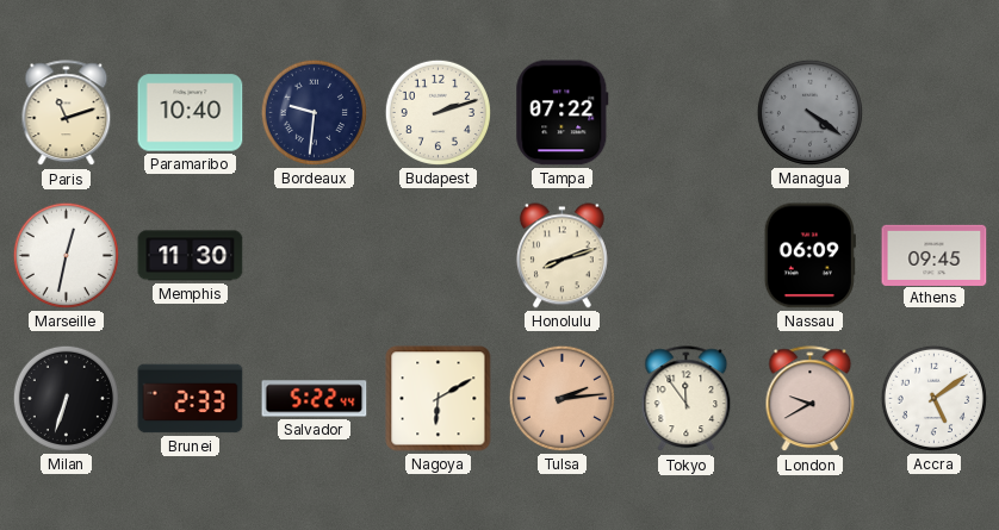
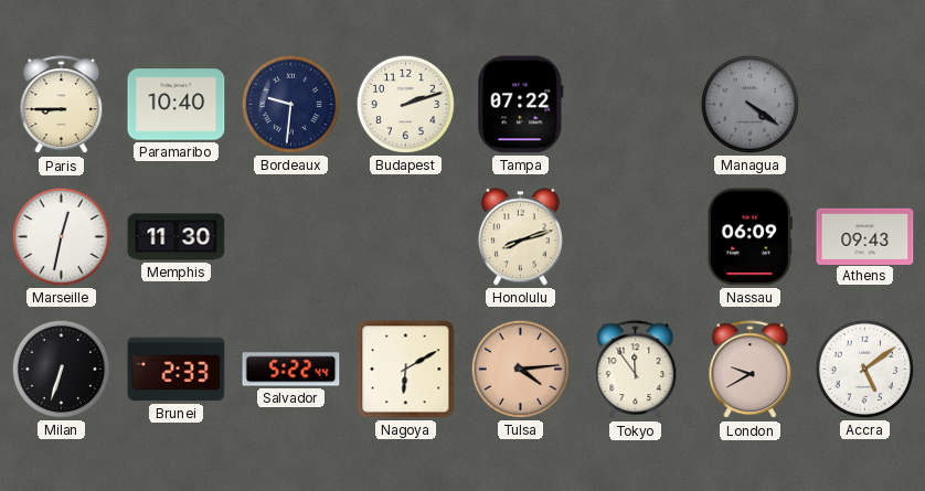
Paris: 11:12 -> 8:45 (62, 105)
Athens: 09:45 -> 09:43 (865, 236)
Tulsa: 2:14 -> 4:14 (520, 369)
